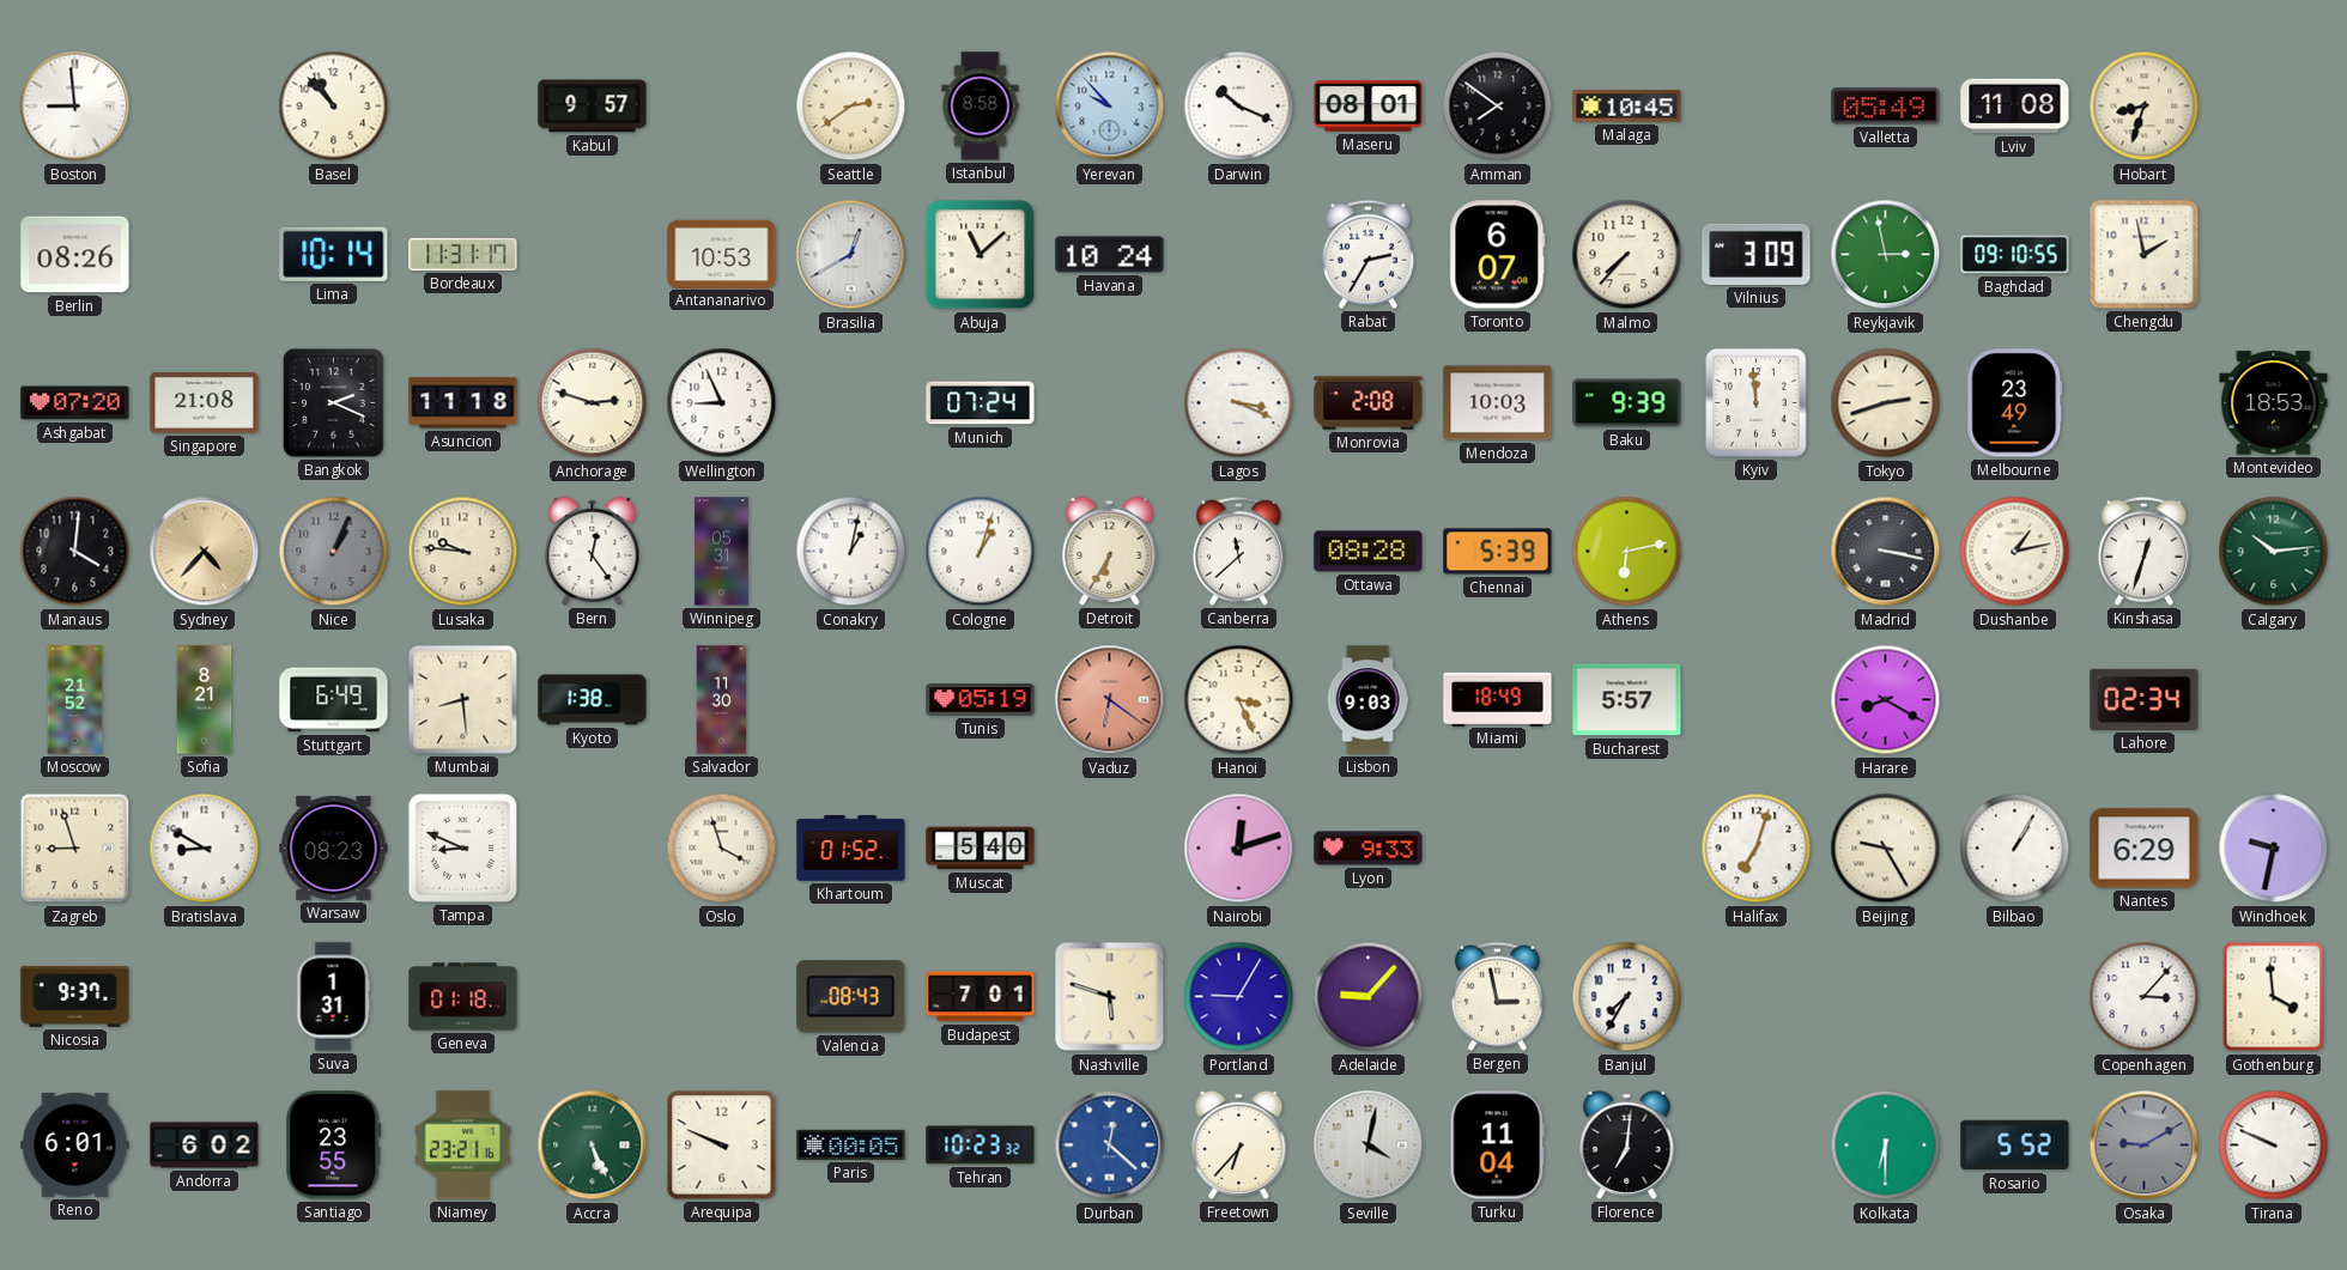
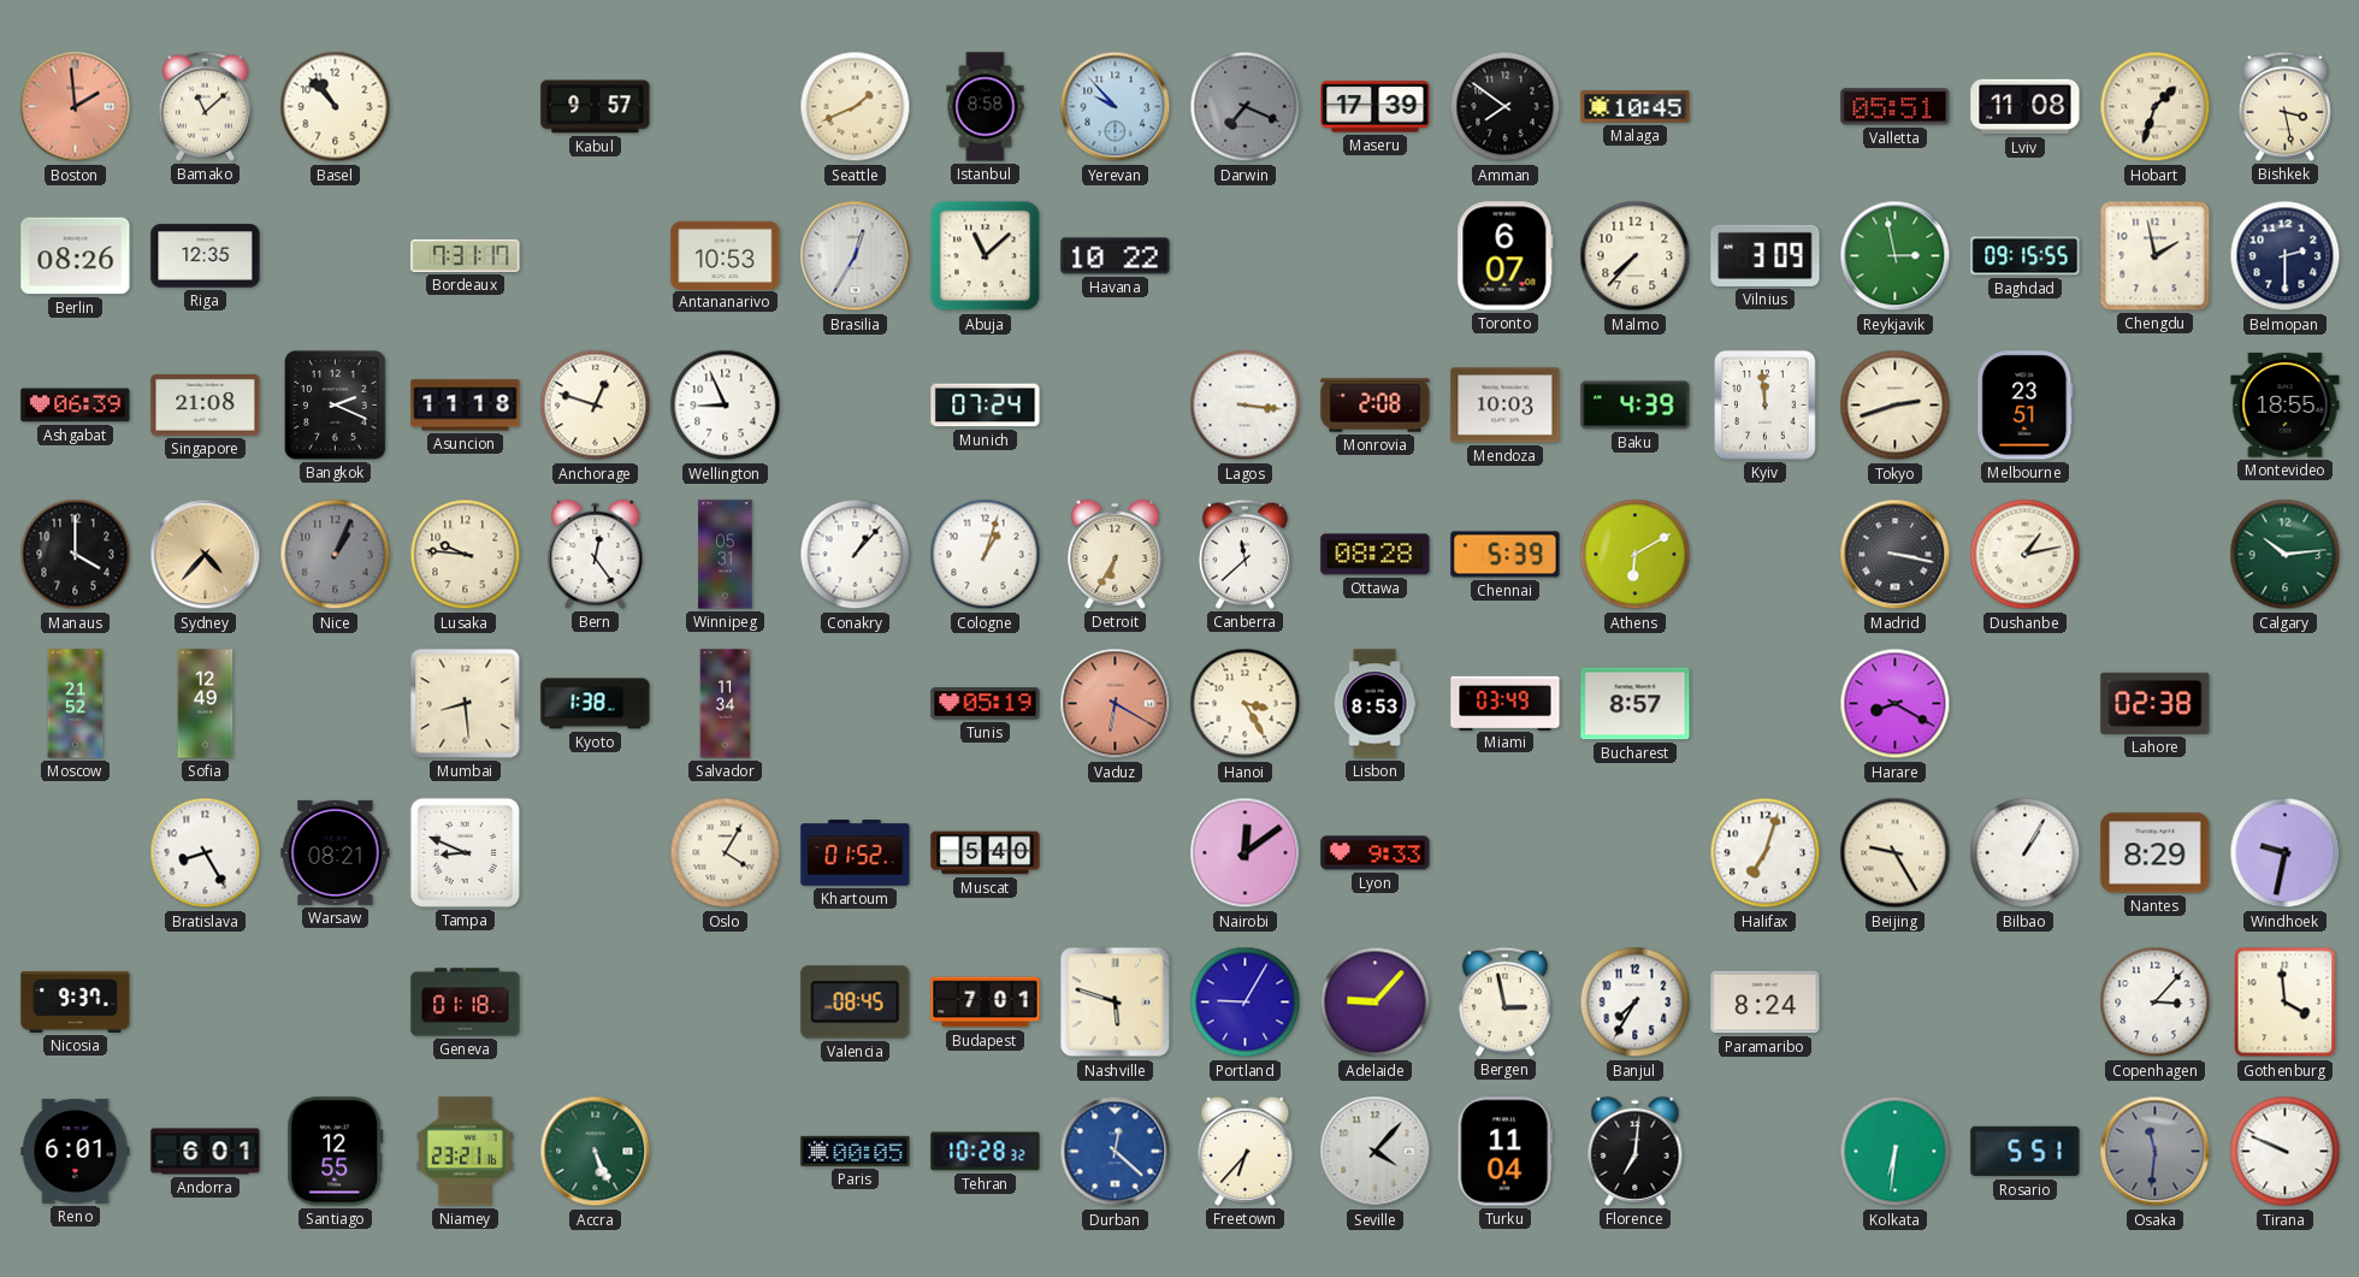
Boston: 8:59 -> 1:59 (76, 107)
Boston dial: white -> salmon (76, 107)
Bamako: none -> 11:08 (205, 106)
Seattle: 2:39 -> 1:41 (856, 107)
Darwin: 10:19 -> 7:19 (1246, 107)
Darwin dial: white -> grey (1246, 107)
Maseru: 08:01 -> 17:39 (1376, 107)
Valletta: 05:49 -> 05:51 (1896, 107)
Hobart: 8:33 -> 1:33 (2156, 107)
Bishkek: none -> 3:28 (2284, 106)
Riga: none -> 12:35 (206, 256)
Lima: 10:14 -> none (334, 254)
Bordeaux: 11:31 -> 7:31 (466, 255)
Brasilia: 12:40 -> 12:35 (856, 256)
Havana: 10:24 -> 10:22 (1116, 256)
Rabat: 2:35 -> none (1367, 254)
Baghdad: 09:10 -> 09:15 (2026, 256)
Belmopan: none -> 2:30 (2286, 256)
Ashgabat: 07:20 -> 06:39 (76, 406)
Anchorage: 2:48 -> 12:48 (596, 406)
Lagos: 3:19 -> 3:16 (1246, 406)
Baku: 9:39 -> 4:39 (1636, 406)
Melbourne: 23:49 -> 23:51 (2026, 406)
Montevideo: 18:53 -> 18:55 (2286, 406)
Manaus: 4:01 -> 4:00 (76, 555)
Conakry: 1:02 -> 1:07 (856, 555)
Athens: 6:13 -> 6:10 (1636, 555)
Kinshasa: 12:33 -> none (2143, 551)
Sofia: 8:21 -> 12:49 (206, 704)
Stuttgart: 6:49 -> none (334, 700)
Salvador: 11:30 -> 11:34 (726, 704)
Vaduz: 6:21 -> 6:20 (1116, 704)
Hanoi: 3:26 -> 3:25 (1246, 704)
Lisbon: 9:03 -> 8:53 (1374, 704)
Miami: 18:49 -> 03:49 (1506, 703)
Bucharest: 5:57 -> 8:57 (1636, 704)
Lahore: 02:34 -> 02:38 (2156, 703)
Zagreb: 8:57 -> none (75, 849)
Bratislava: 8:50 -> 8:25 (206, 853)
Warsaw: 08:23 -> 08:21 (336, 852)
Oslo: 3:57 -> 4:05 (726, 853)
Nairobi: 12:12 -> 12:09 (1246, 853)
Nantes: 6:29 -> 8:29 (2156, 853)
Suva: 1:31 -> none (333, 997)
Valencia: 08:43 -> 08:45 (856, 1003)
Paramaribo: none -> 8:24 (1766, 1003)
Andorra: 6:02 -> 6:01 (206, 1152)
Santiago: 23:55 -> 12:55 (336, 1152)
Arequipa: 9:49 -> none (722, 1146)
Tehran: 10:23 -> 10:28 (986, 1152)
Seville: 4:02 -> 4:07 (1376, 1152)
Kolkata: 6:30 -> 6:31 (1896, 1152)
Rosario: 5:52 -> 5:51 (2026, 1152)
Osaka: 9:10 -> 11:31 (2156, 1152)
